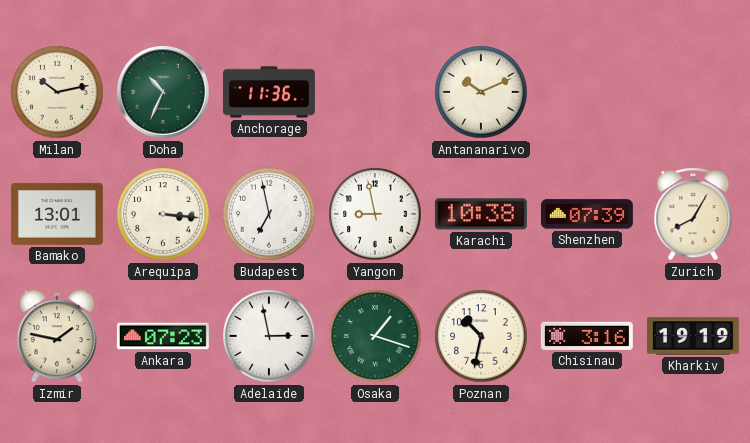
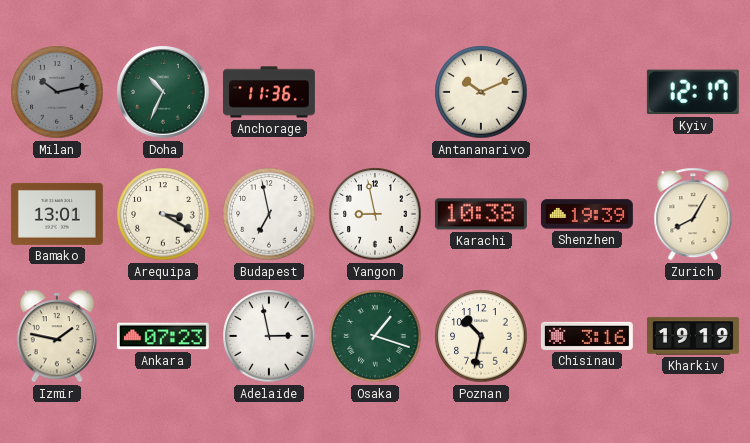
Milan dial: cream -> grey (57, 92)
Kyiv: none -> 12:17 (693, 92)
Arequipa: 3:16 -> 3:20 (163, 214)
Shenzhen: 07:39 -> 19:39 (587, 214)
